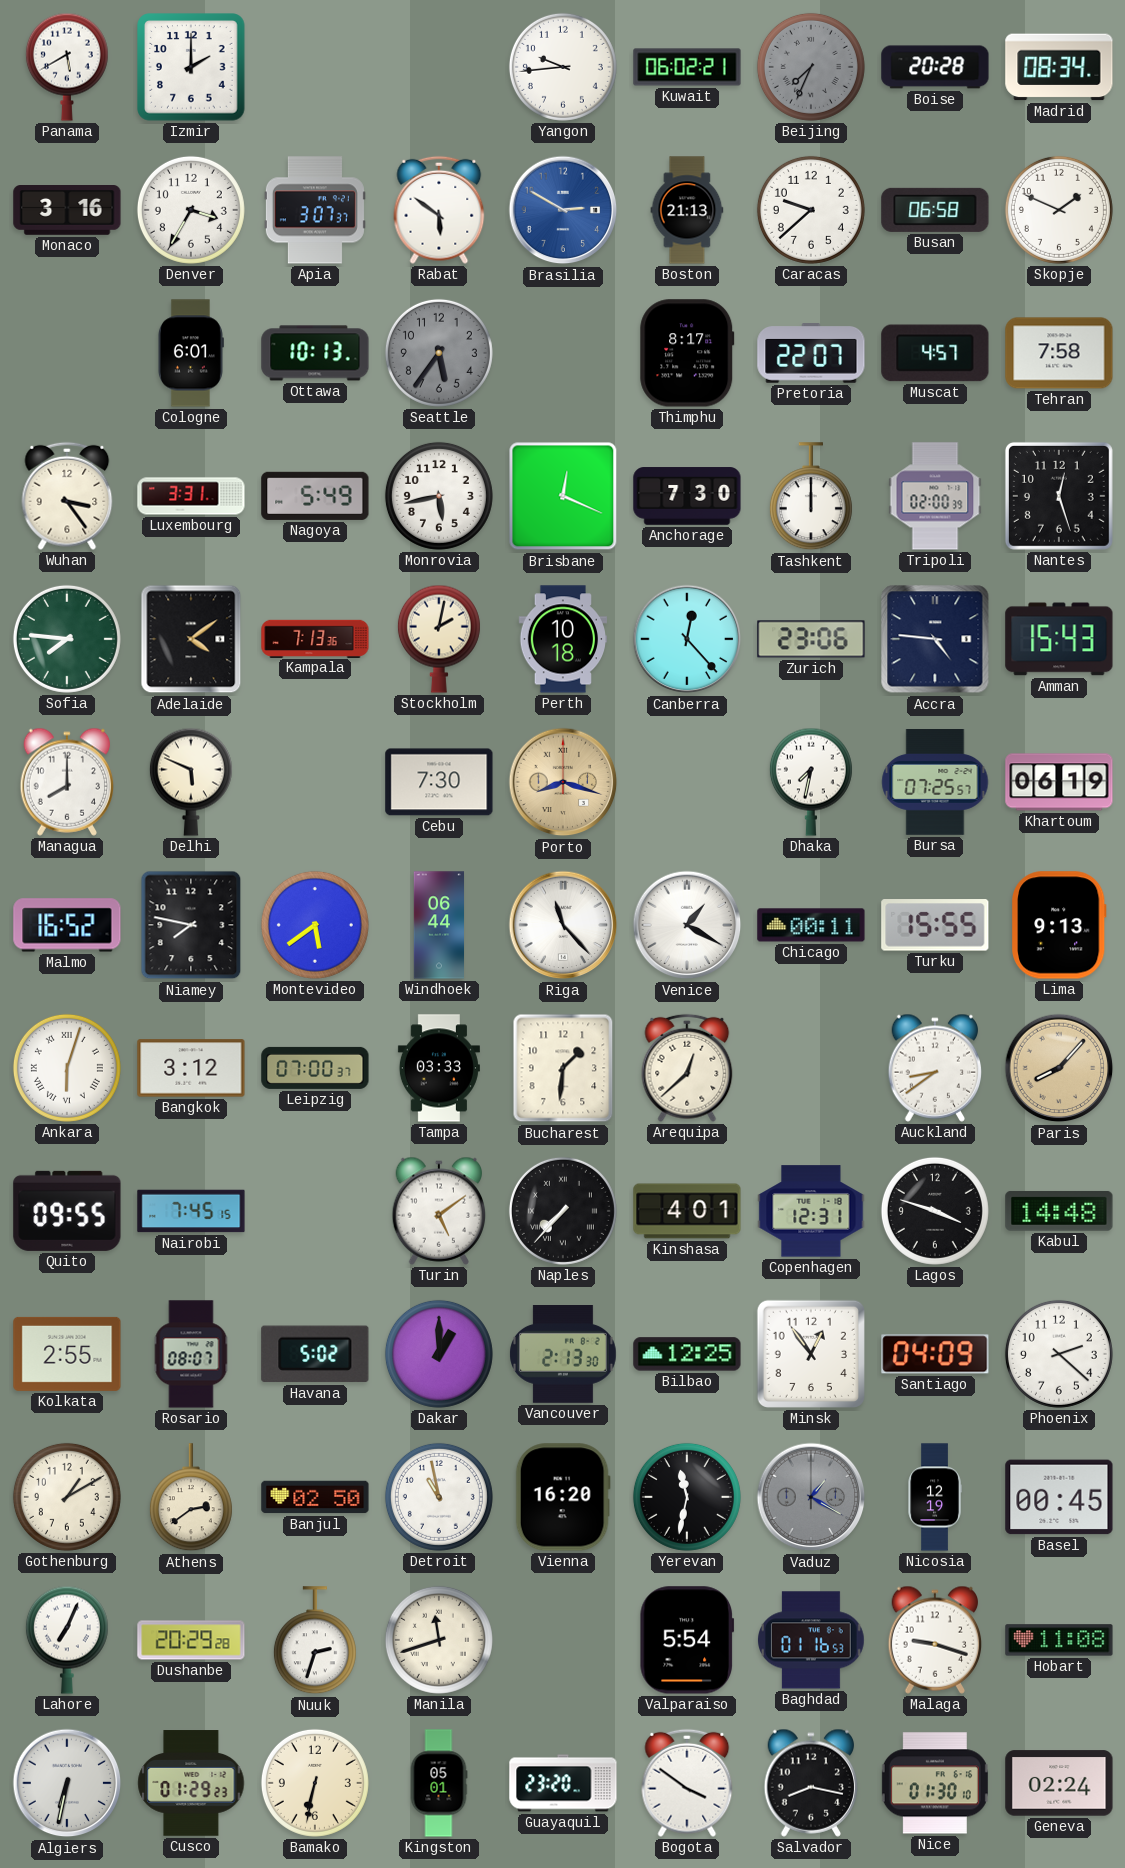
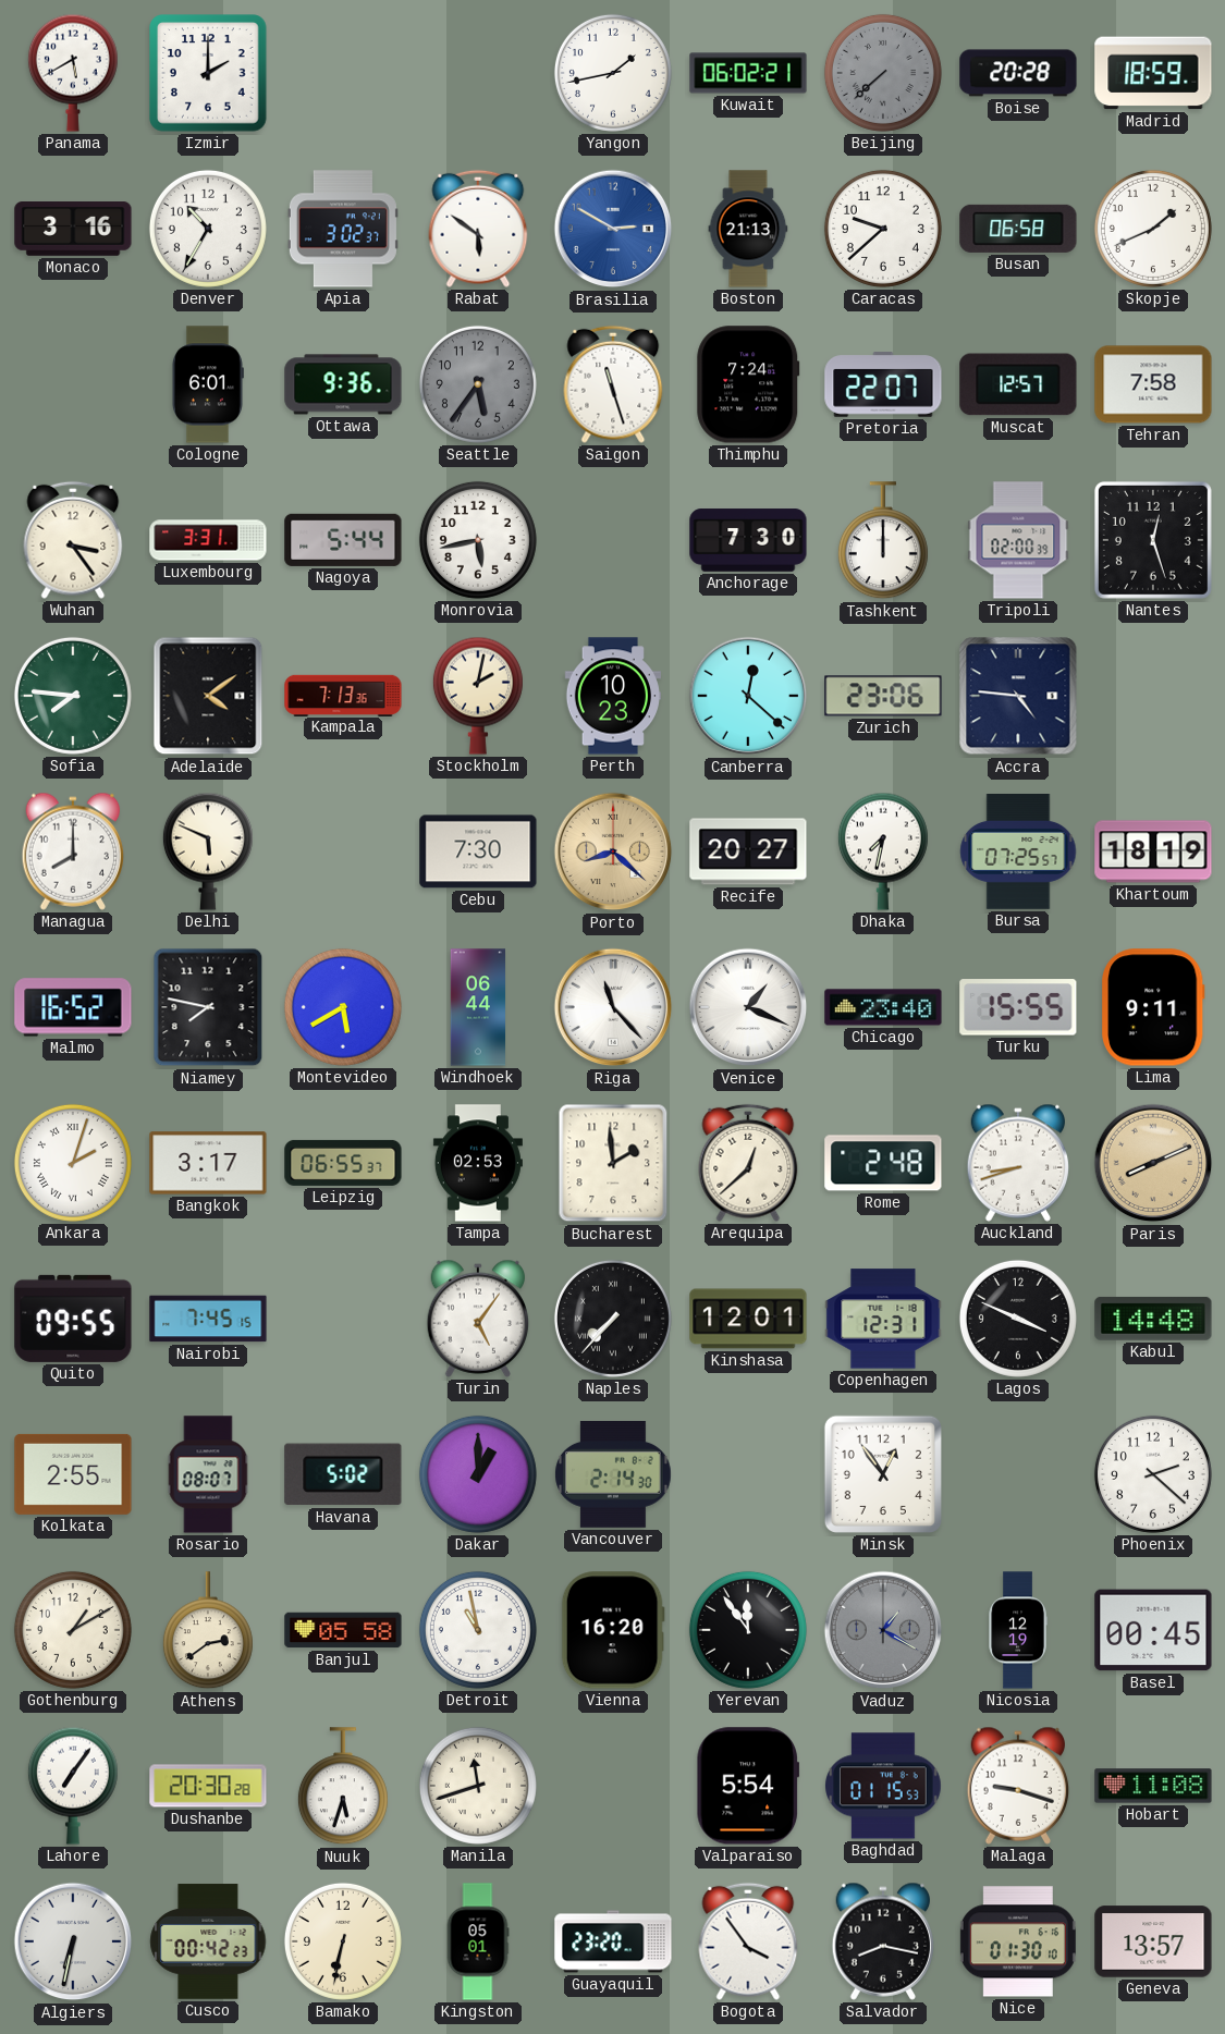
Yangon: 9:44 -> 1:43 (613, 73)
Beijing: 7:34 -> 7:38 (883, 73)
Madrid: 08:34 -> 18:59 (1153, 73)
Denver: 3:35 -> 10:35 (208, 229)
Apia: 3:07 -> 3:02 (343, 229)
Skopje: 1:49 -> 1:41 (1153, 229)
Ottawa: 10:13 -> 9:36 (343, 384)
Saigon: none -> 11:27 (613, 384)
Thimphu: 8:17 -> 7:24 (748, 384)
Muscat: 4:57 -> 12:57 (1018, 384)
Nagoya: 5:49 -> 5:44 (343, 540)
Brisbane: 12:19 -> none (563, 496)
Perth: 10:18 -> 10:23 (612, 696)
Canberra: 12:23 -> 12:22 (748, 696)
Amman: 15:43 -> none (1059, 639)
Porto: 8:18 -> 8:22 (613, 851)
Recife: none -> 20:27 (748, 851)
Khartoum: 06:19 -> 18:19 (1153, 851)
Montevideo: 5:39 -> 5:40 (343, 1007)
Venice: 1:20 -> 1:19 (748, 1007)
Chicago: 00:11 -> 23:40 (883, 1007)
Lima: 9:13 -> 9:11 (1154, 1007)
Ankara: 6:03 -> 2:03 (73, 1163)
Bangkok: 3:12 -> 3:17 (208, 1163)
Leipzig: 07:00 -> 06:55 (343, 1163)
Tampa: 03:33 -> 02:53 (478, 1163)
Bucharest: 1:31 -> 1:59 (613, 1163)
Rome: none -> 2:48 (883, 1163)
Auckland: 8:39 -> 8:42 (1018, 1163)
Paris: 8:07 -> 8:11 (1153, 1163)
Turin: 5:09 -> 5:06 (478, 1319)
Kinshasa: 4:01 -> 12:01 (748, 1319)
Lagos: 3:48 -> 3:49 (1018, 1319)
Vancouver: 2:13 -> 2:14 (613, 1475)
Bilbao: 12:25 -> none (687, 1354)
Santiago: 04:09 -> none (935, 1354)
Banjul: 02:50 -> 05:58 (343, 1630)
Yerevan: 11:32 -> 11:54 (748, 1630)
Lahore: 7:04 -> 7:06 (73, 1786)
Dushanbe: 20:29 -> 20:30 (208, 1786)
Nuuk: 2:33 -> 5:33 (343, 1787)
Baghdad: 01:16 -> 01:15 (884, 1786)
Cusco: 01:29 -> 00:42 (208, 1941)
Bogota: 3:51 -> 3:54 (748, 1941)
Geneva: 02:24 -> 13:57 (1153, 1941)
